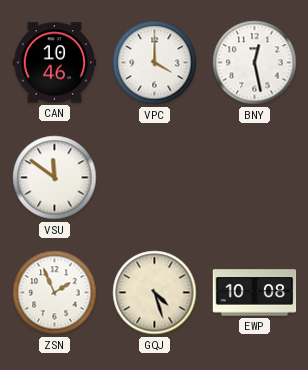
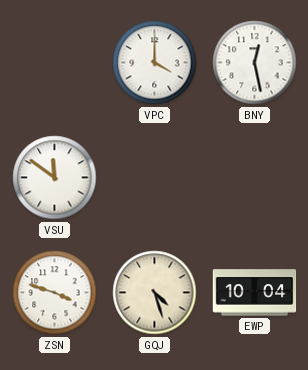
CAN: 10:46 -> none (55, 63)
ZSN: 1:56 -> 3:48 (55, 293)
EWP: 10:08 -> 10:04 (255, 293)
